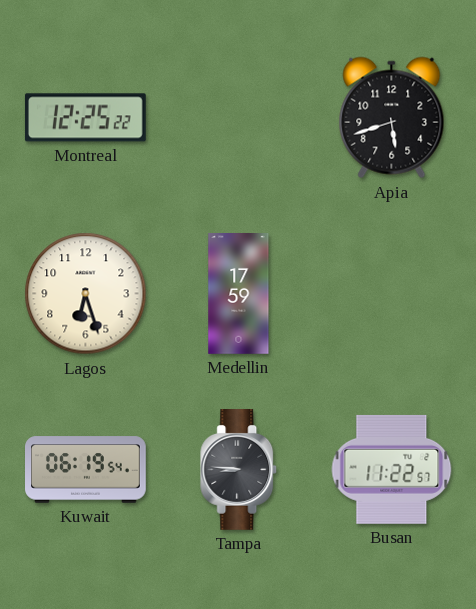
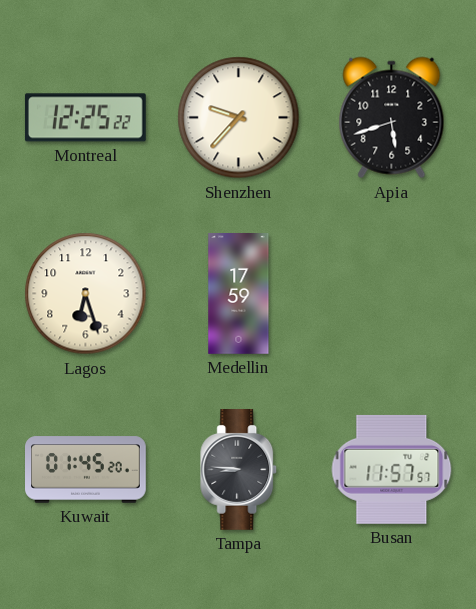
Shenzhen: none -> 9:37 (239, 118)
Kuwait: 06:19 -> 01:45 (86, 470)
Busan: 11:22 -> 11:57 (392, 469)
